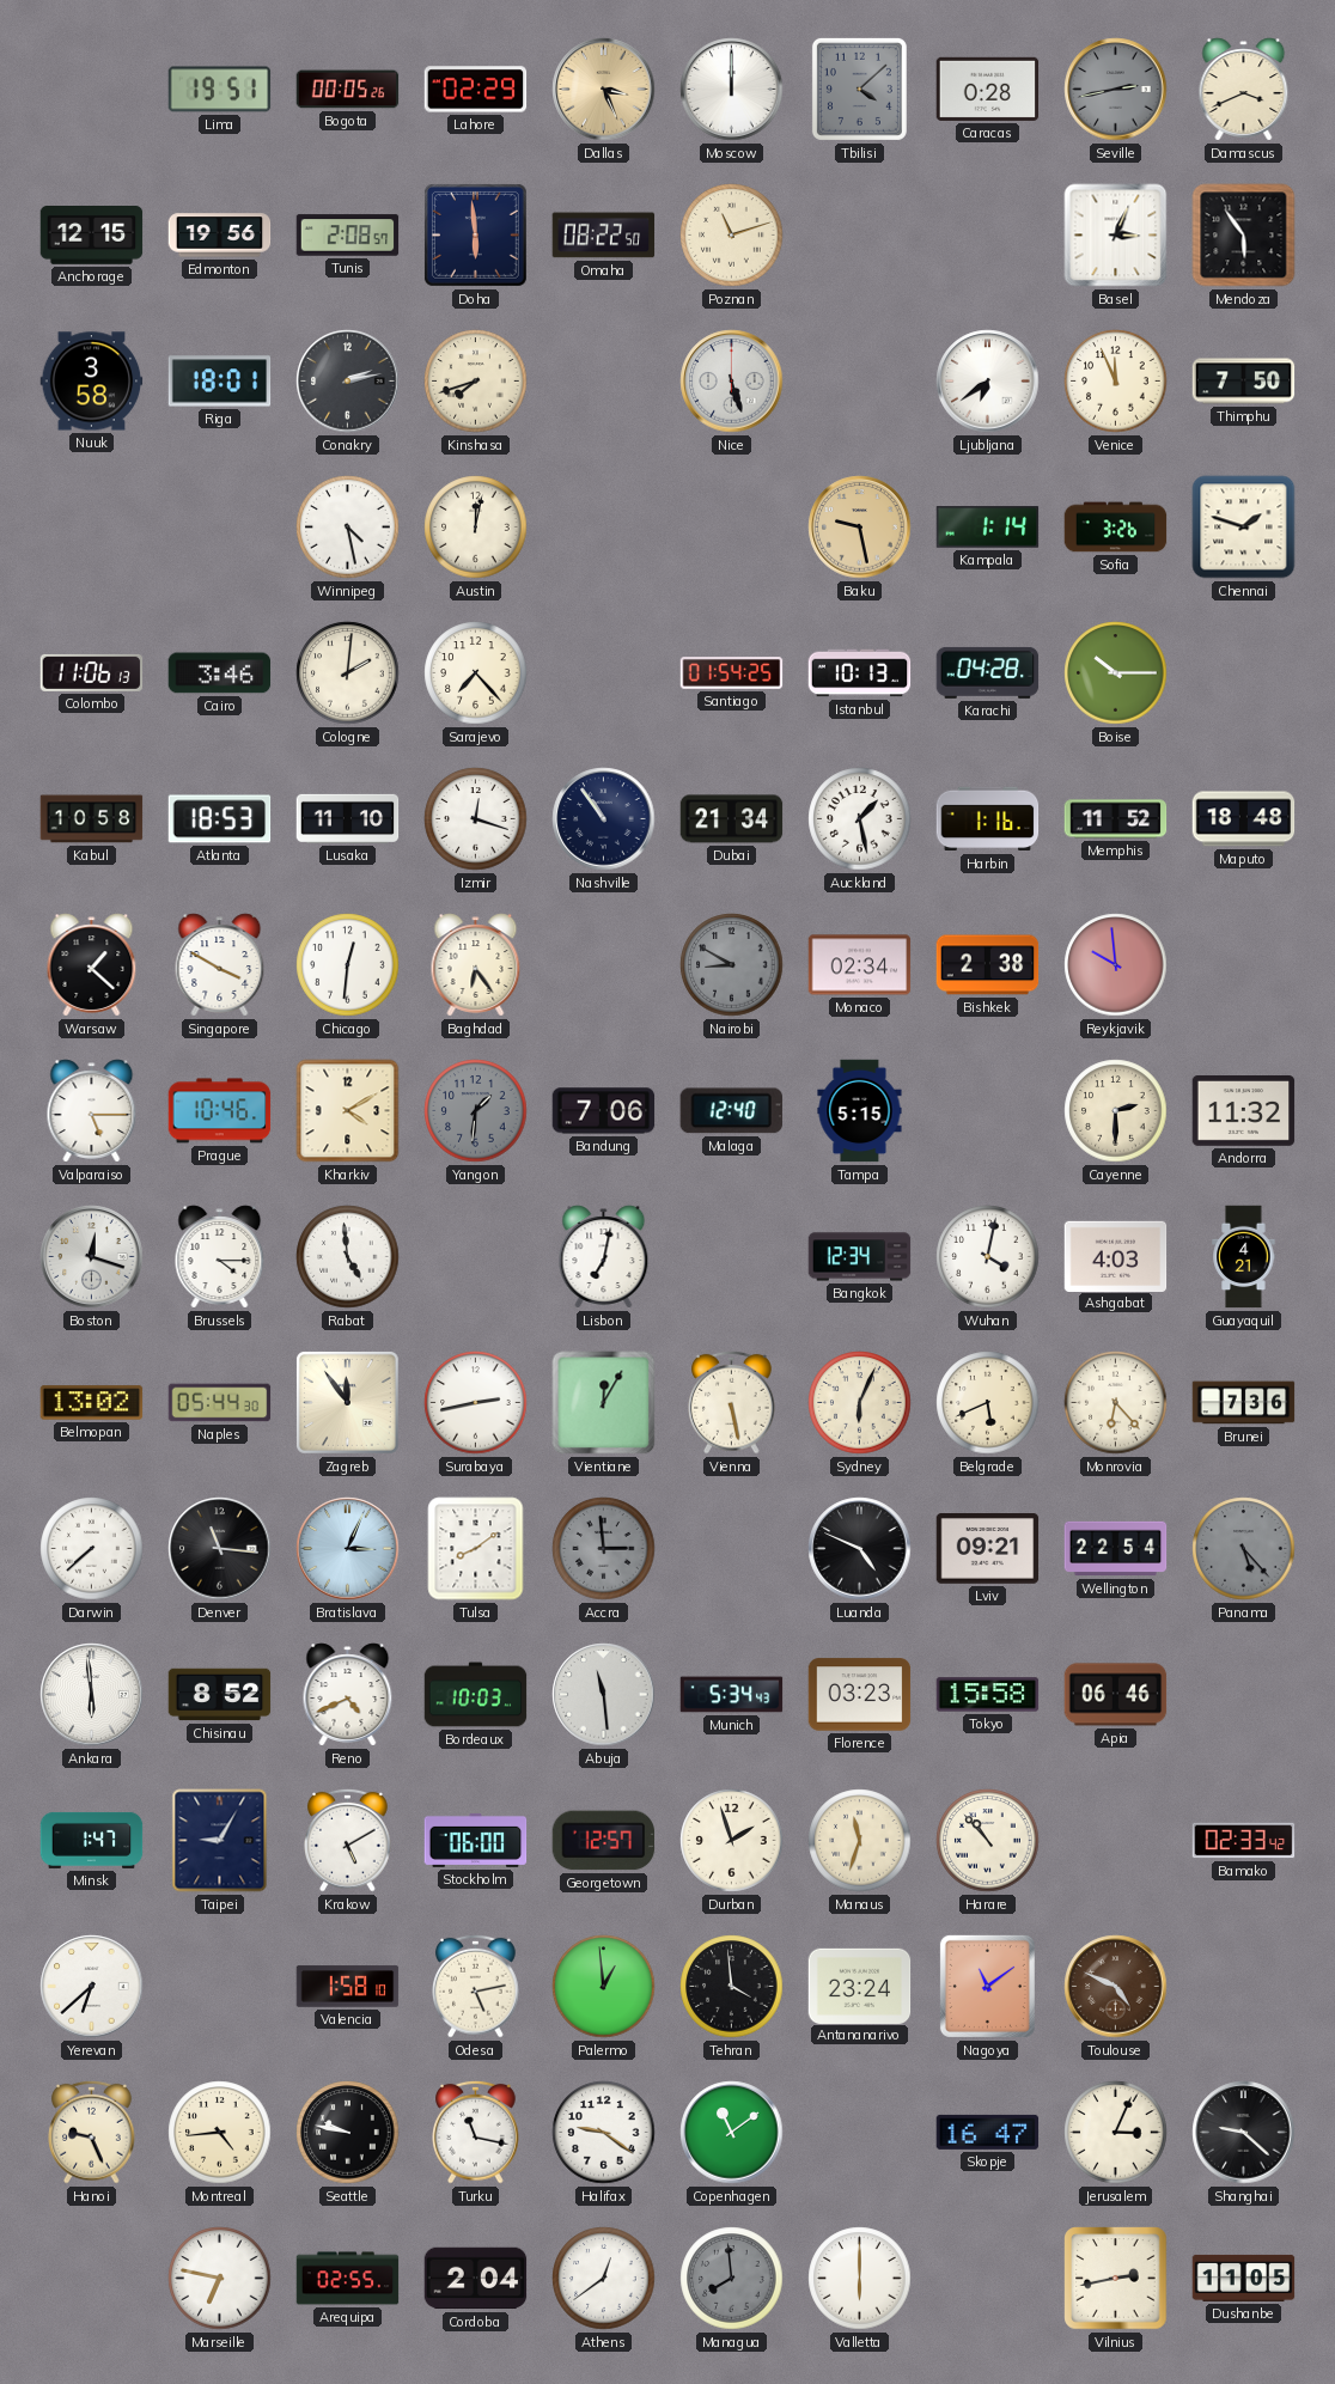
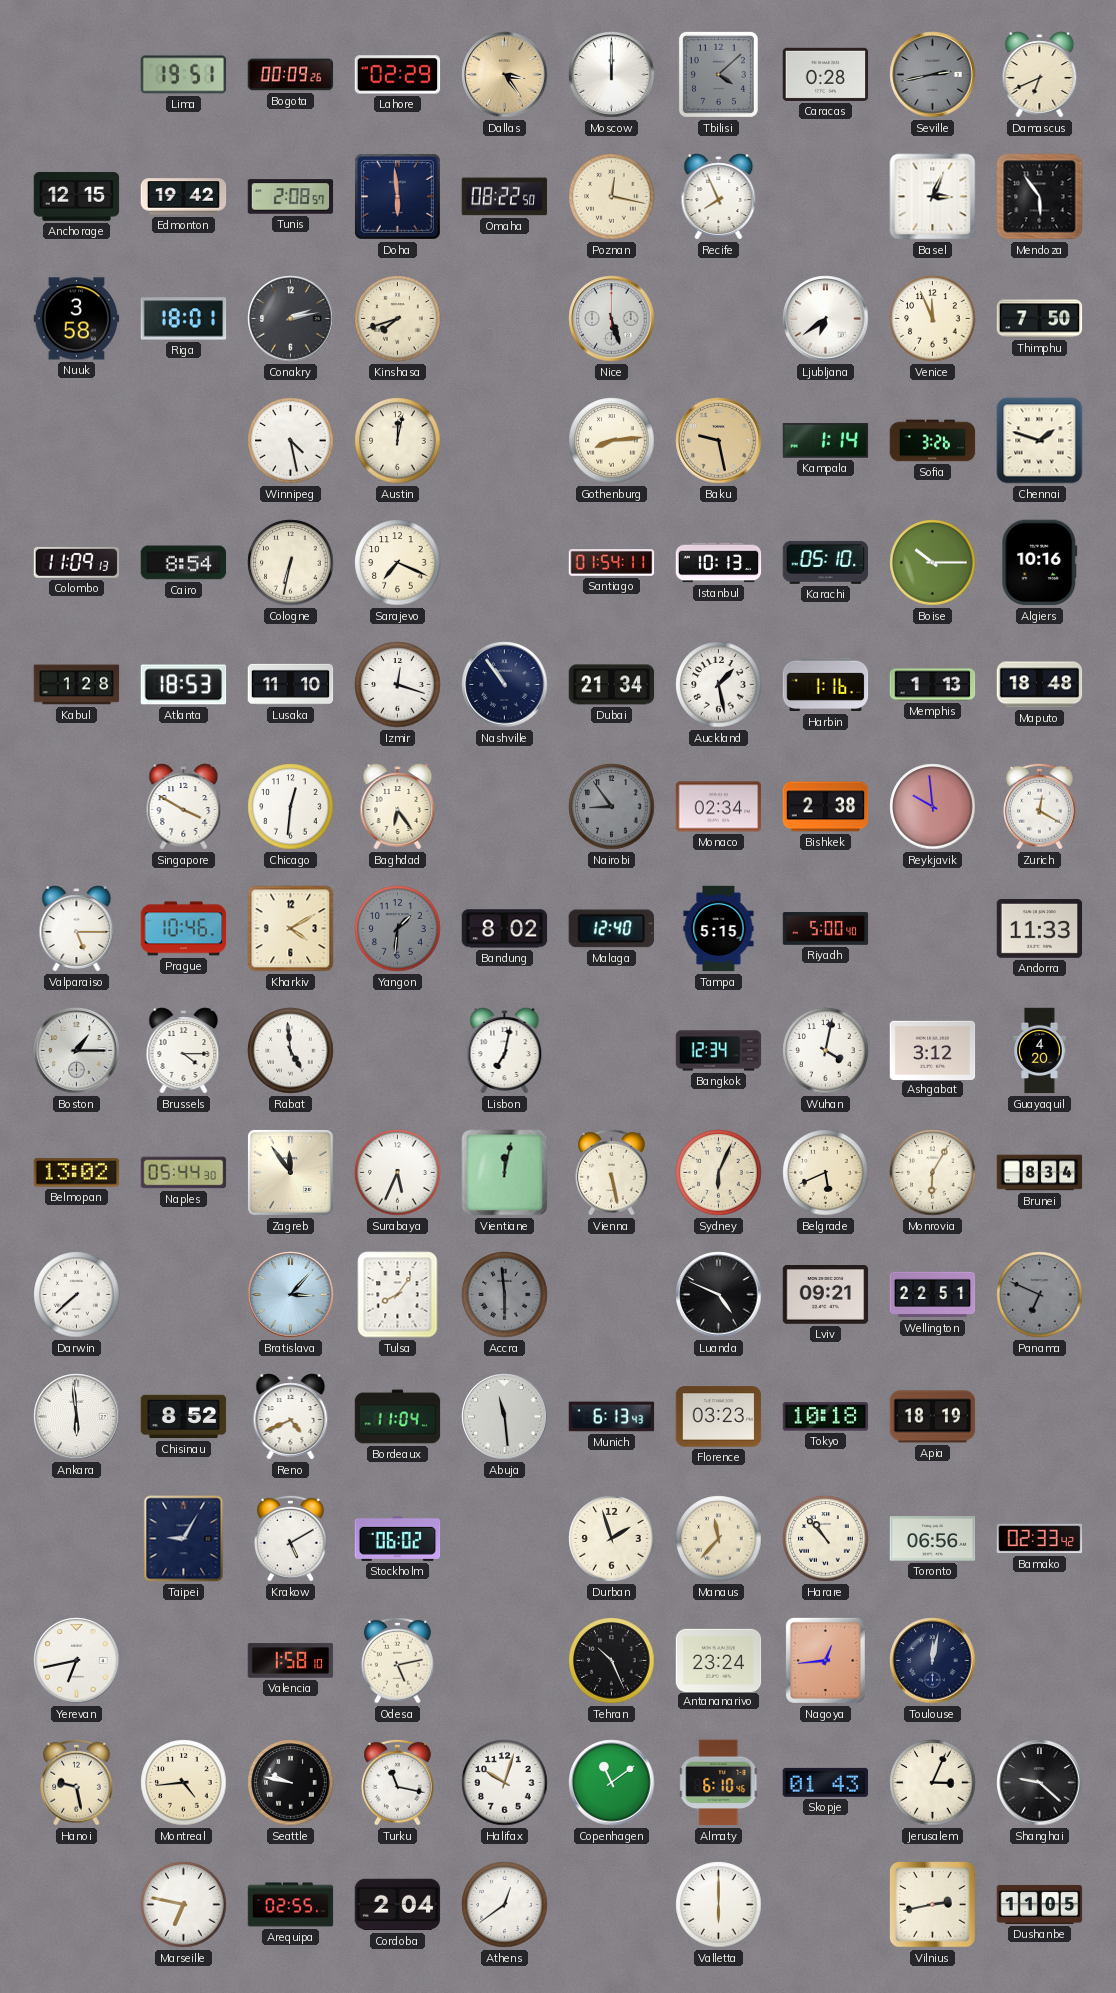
Bogota: 00:05 -> 00:09 (291, 75)
Dallas: 3:26 -> 3:24 (505, 75)
Damascus: 3:41 -> 6:41 (1040, 75)
Edmonton: 19:56 -> 19:42 (184, 197)
Poznan: 11:12 -> 12:17 (612, 197)
Recife: none -> 7:56 (719, 197)
Gothenburg: none -> 8:14 (612, 441)
Colombo: 11:06 -> 11:09 (77, 562)
Cairo: 3:46 -> 8:54 (184, 563)
Cologne: 2:01 -> 6:32 (291, 563)
Sarajevo: 7:23 -> 7:19 (398, 563)
Santiago: 01:54:25 -> 01:54:11 (612, 563)
Karachi: 04:28 -> 05:10 (826, 562)
Algiers: none -> 10:16 (1040, 563)
Kabul: 10:58 -> 1:28 (77, 685)
Memphis: 11:52 -> 1:13 (933, 685)
Warsaw: 1:22 -> none (92, 965)
Nairobi: 8:50 -> 8:54 (612, 807)
Zurich: none -> 12:20 (1040, 806)
Bandung: 7:06 -> 8:02 (505, 929)
Riyadh: none -> 5:00 (826, 929)
Cayenne: 2:30 -> none (1116, 1111)
Andorra: 11:32 -> 11:33 (1040, 929)
Boston: 12:18 -> 1:15 (77, 1051)
Ashgabat: 4:03 -> 3:12 (933, 1050)
Guayaquil: 4:21 -> 4:20 (1040, 1051)
Surabaya: 2:43 -> 5:34 (398, 1173)
Vientiane: 12:05 -> 12:02 (505, 1173)
Monrovia: 6:23 -> 6:05 (933, 1173)
Brunei: 7:36 -> 8:34 (1040, 1173)
Denver: 11:16 -> none (220, 1549)
Bratislava: 3:04 -> 3:07 (291, 1295)
Tulsa: 8:09 -> 8:06 (398, 1295)
Accra: 2:59 -> 5:59 (505, 1295)
Wellington: 22:54 -> 22:51 (933, 1295)
Panama: 5:23 -> 6:49 (1040, 1295)
Bordeaux: 10:03 -> 11:04 (398, 1417)
Munich: 5:34 -> 6:13 (612, 1417)
Tokyo: 15:58 -> 10:18 (826, 1417)
Apia: 06:46 -> 18:19 (933, 1417)
Minsk: 1:47 -> none (92, 1840)
Stockholm: 06:00 -> 06:02 (398, 1538)
Georgetown: 12:57 -> none (604, 1841)
Manaus: 11:33 -> 11:37 (719, 1539)
Toronto: none -> 06:56 (933, 1539)
Yerevan: 6:38 -> 6:43 (77, 1661)
Palermo: 12:59 -> none (604, 1987)
Tehran: 3:59 -> 10:26 (612, 1661)
Nagoya: 11:09 -> 12:44 (825, 1660)
Toulouse: 4:49 -> 12:02 (933, 1661)
Toulouse dial: brown -> navy (933, 1661)
Hanoi: 9:26 -> 9:28 (77, 1782)
Halifax: 9:21 -> 10:03 (505, 1783)
Almaty: none -> 6:10 (719, 1783)
Skopje: 16:47 -> 01:43 (826, 1782)
Managua: 7:59 -> none (732, 2279)
